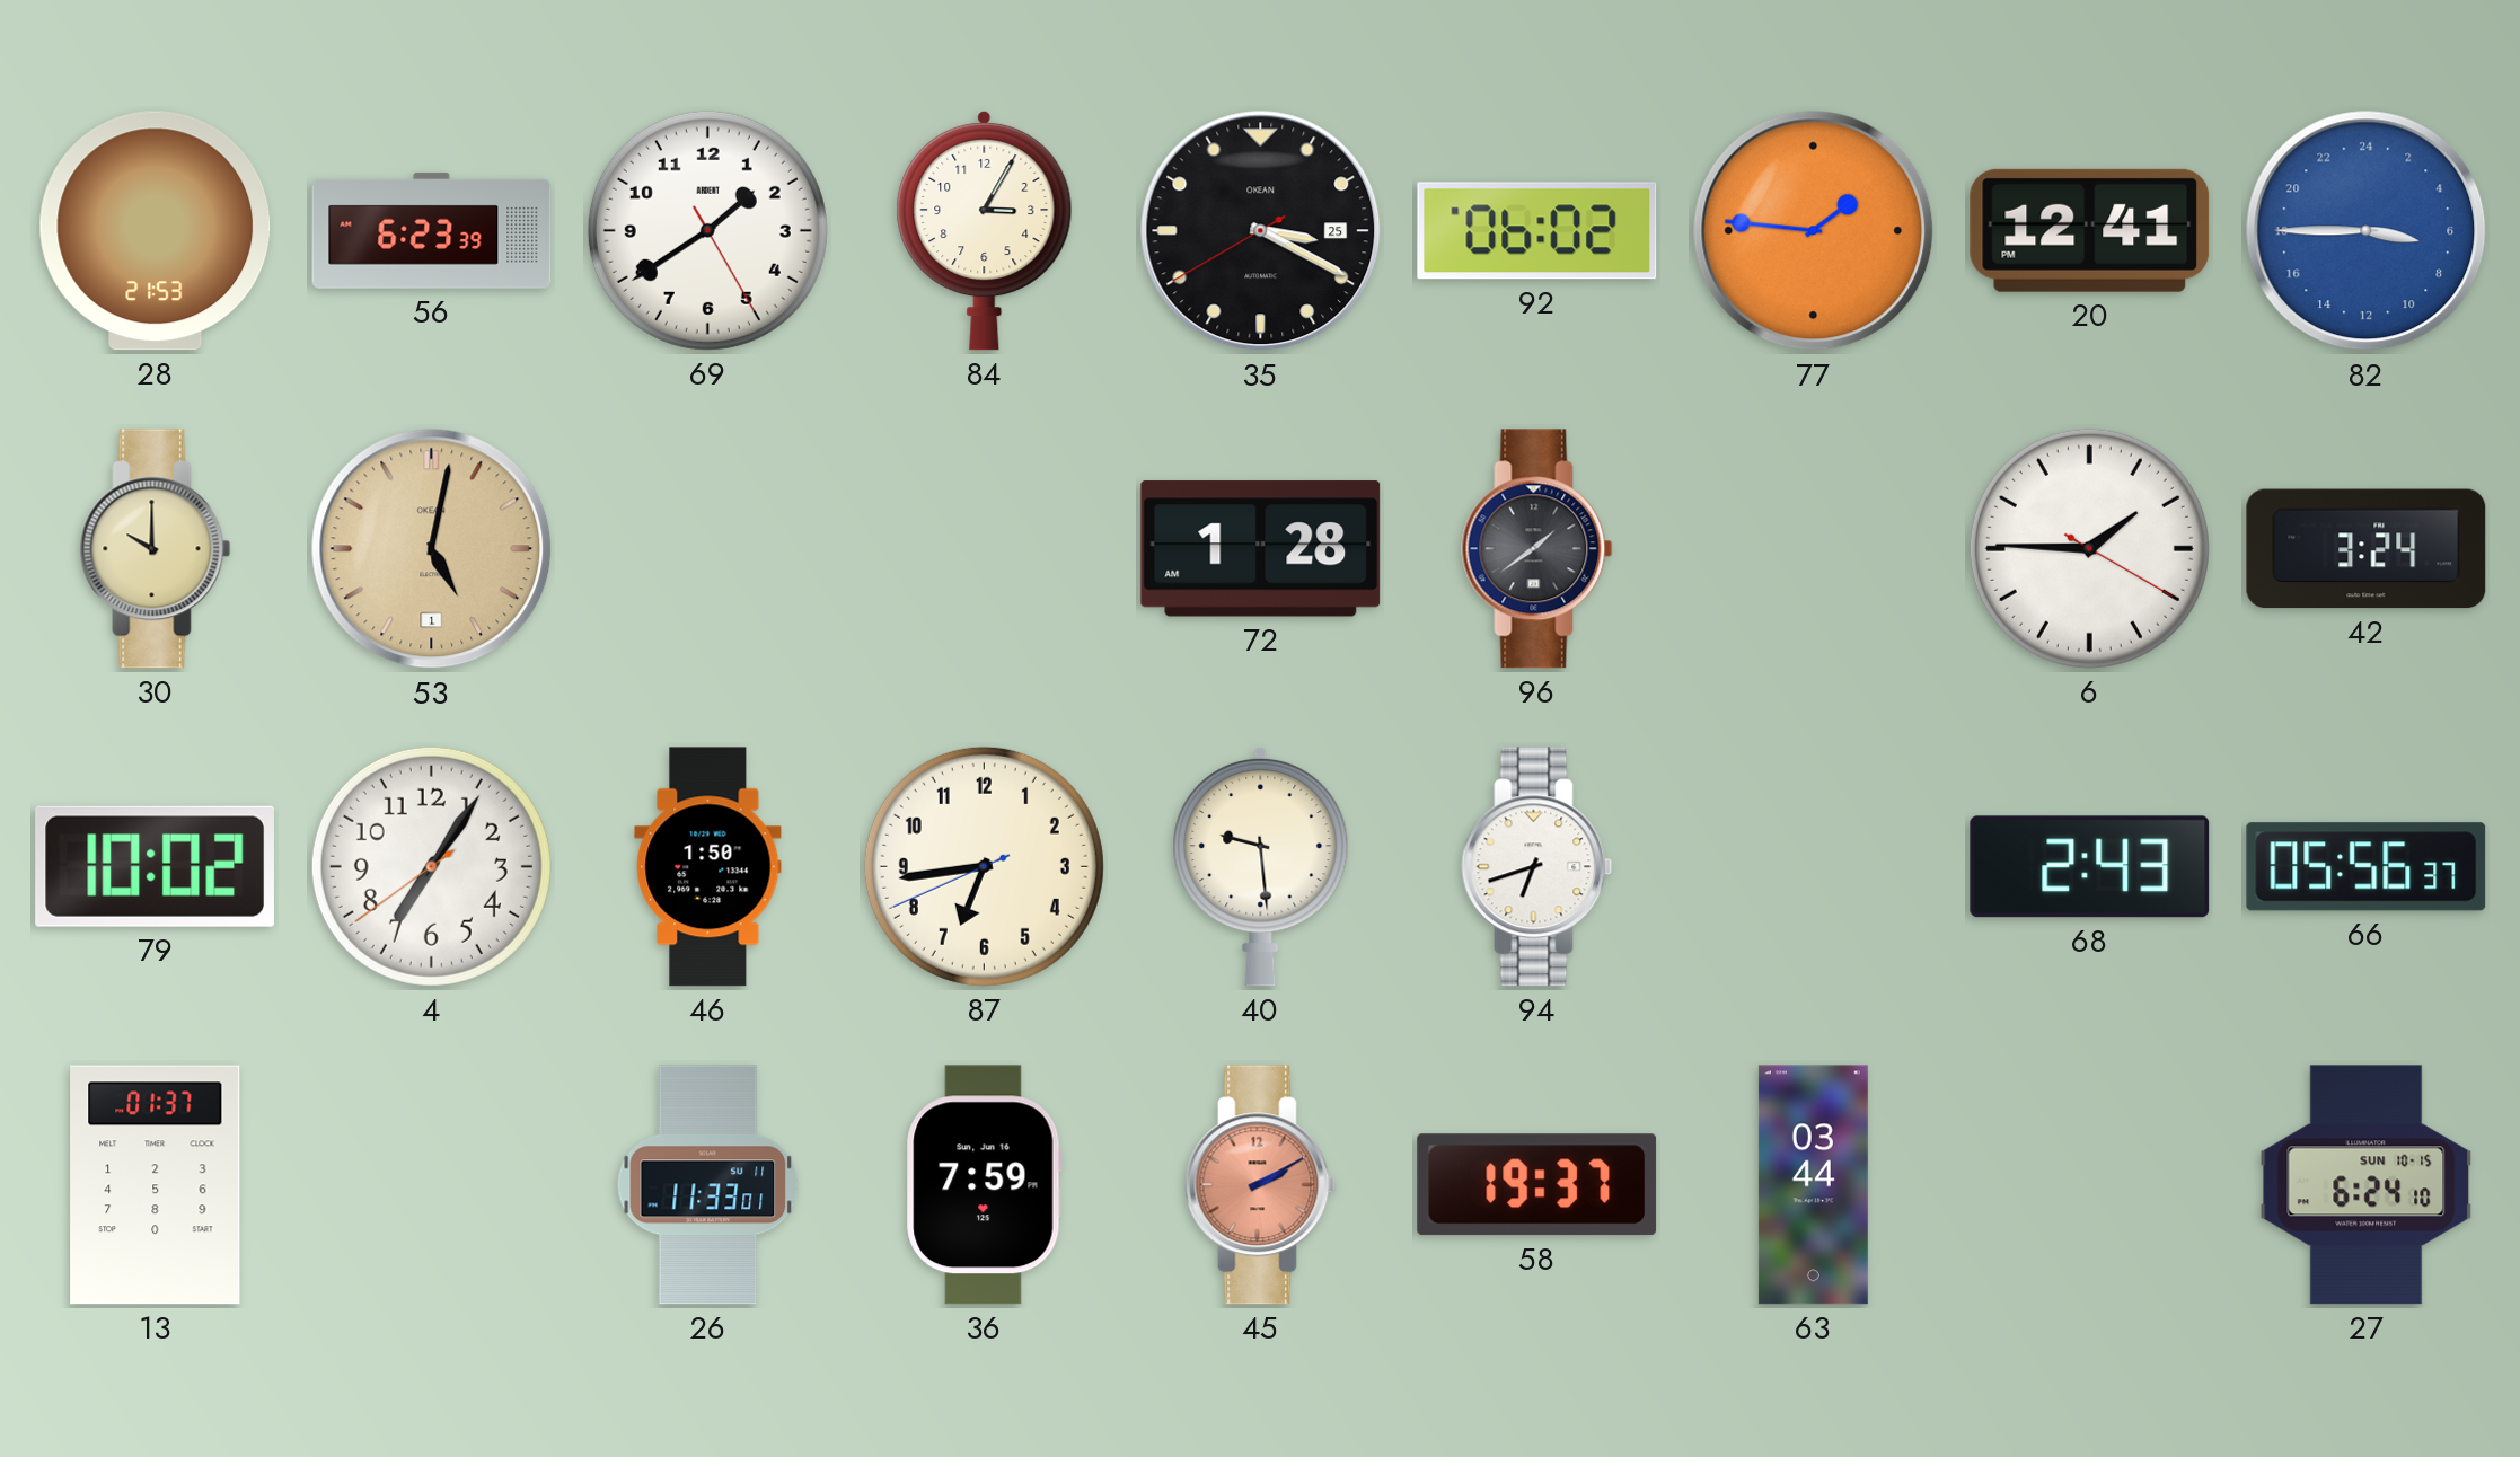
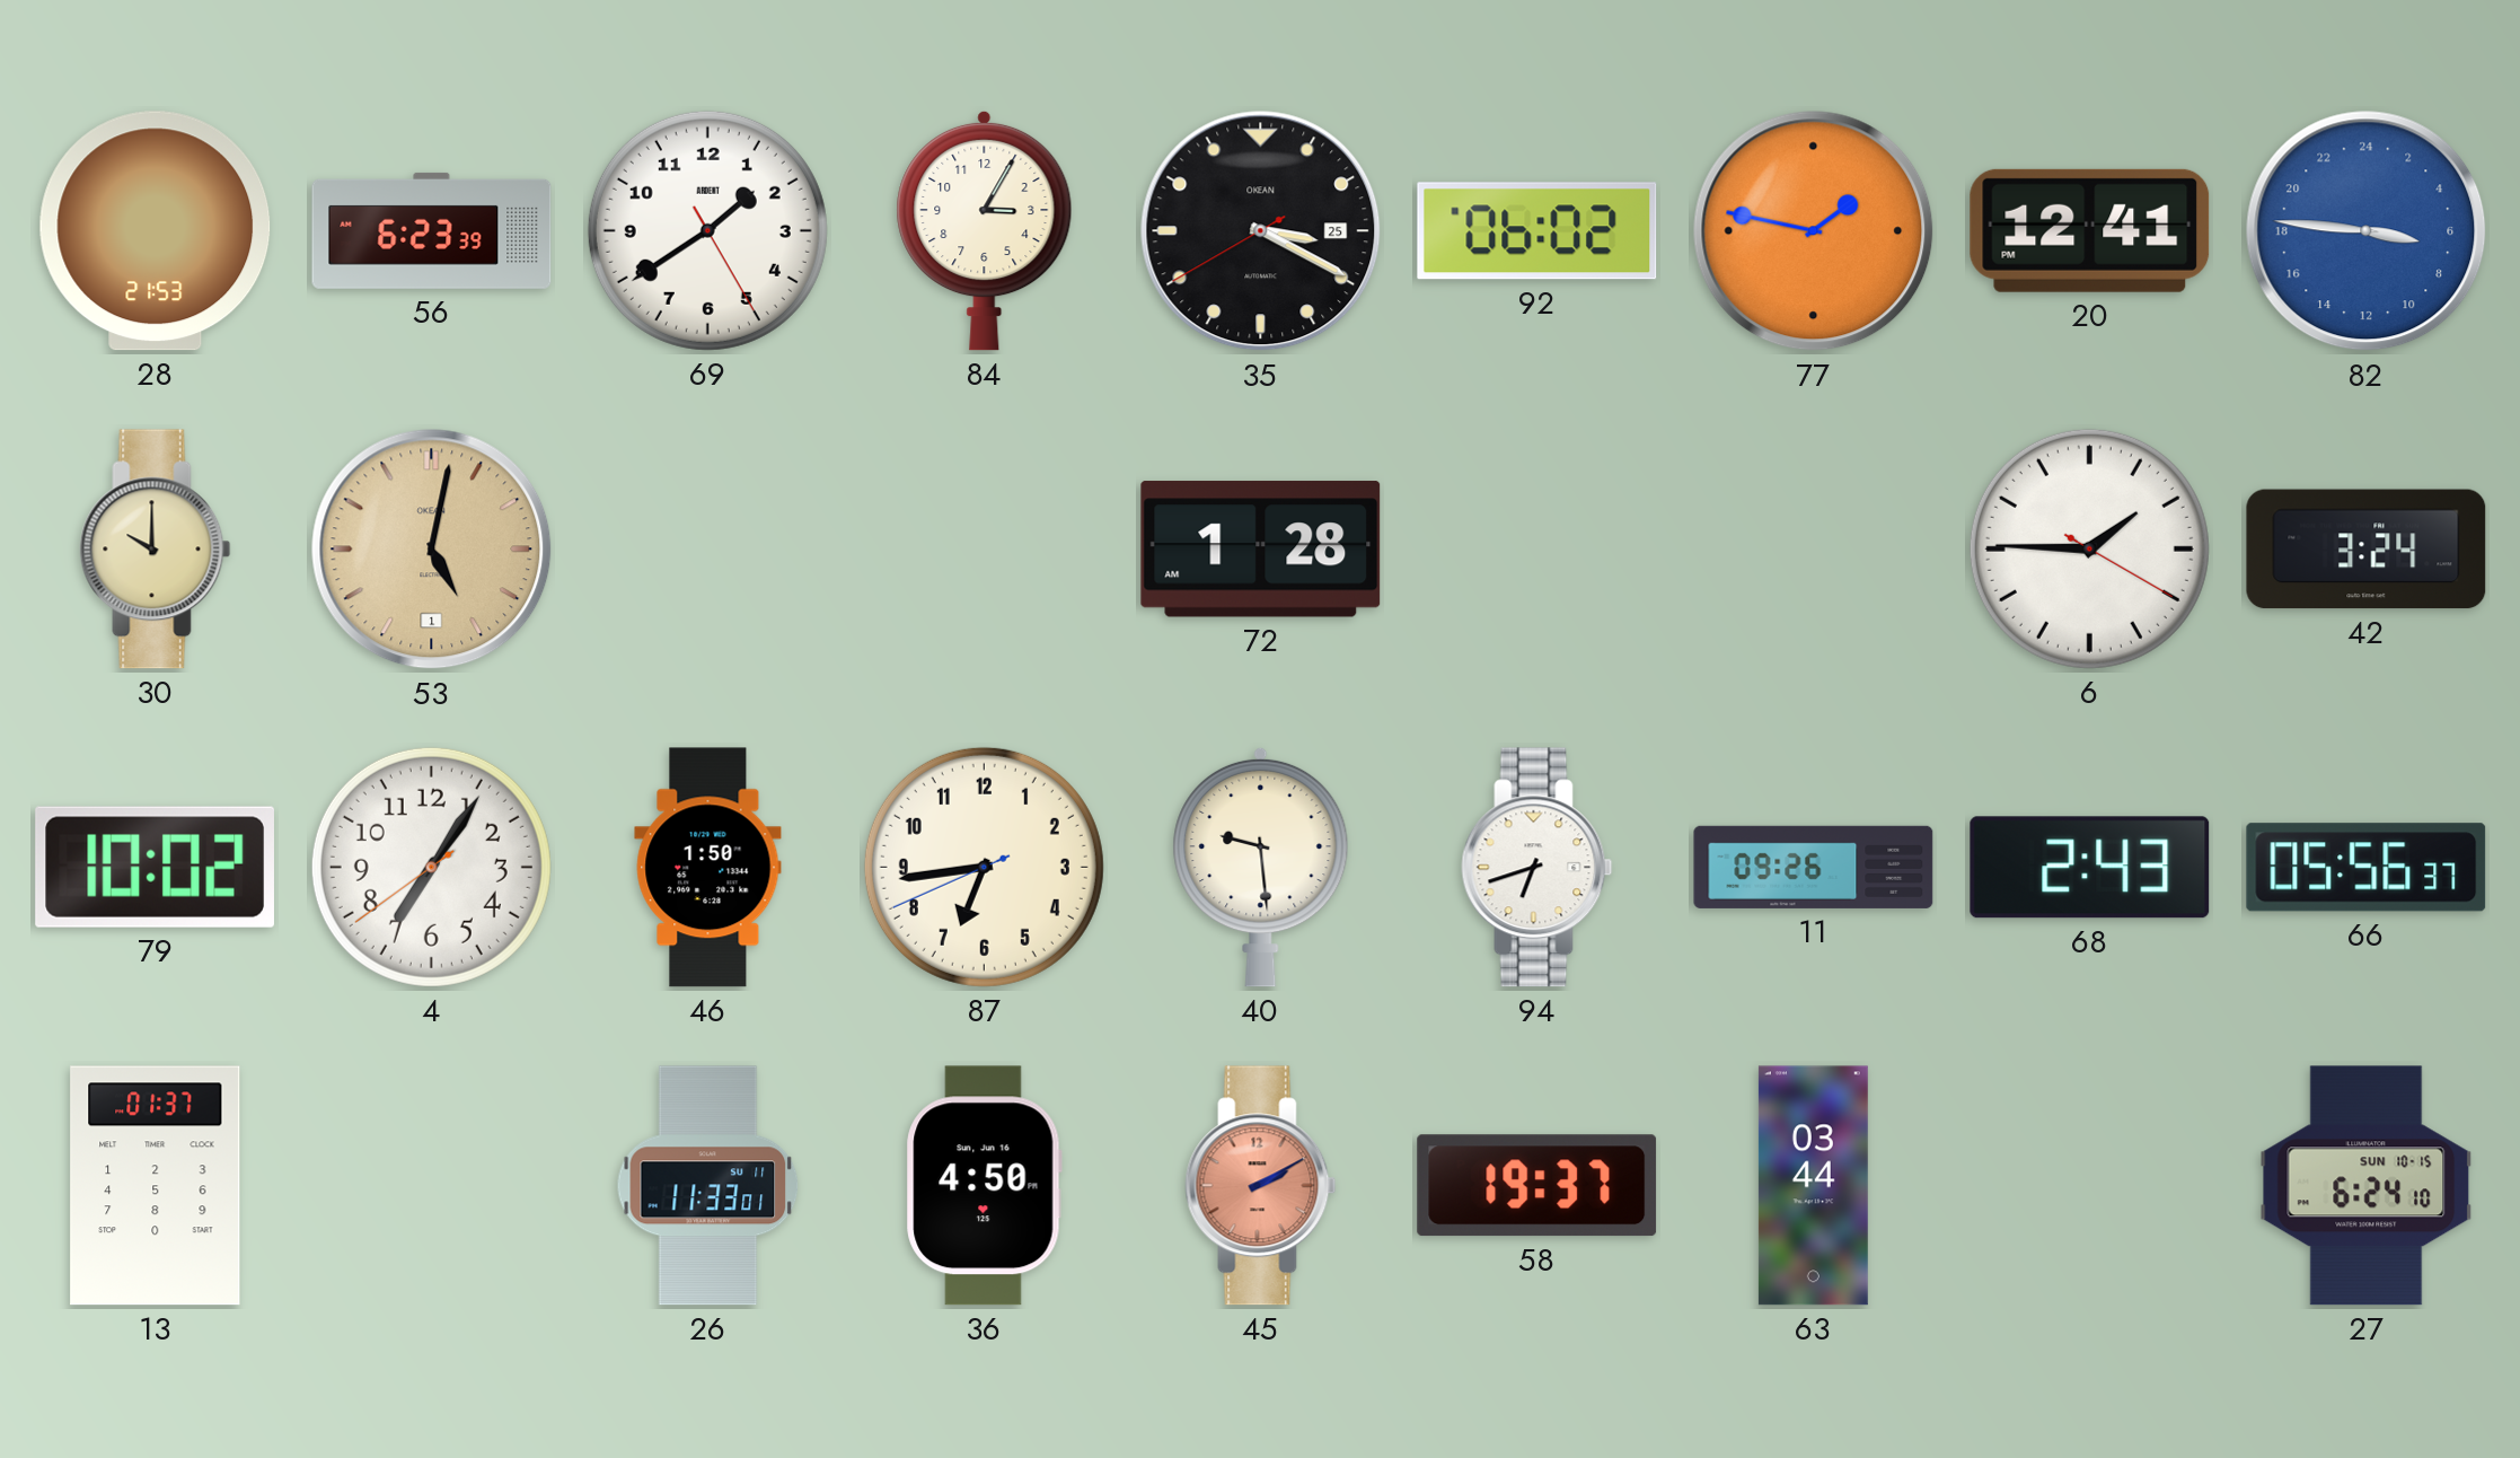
77: 1:46 -> 1:47 (1814, 231)
82: 6:45 -> 6:46 (2367, 231)
96: 1:39 -> none (1537, 549)
11: none -> 09:26 (1814, 867)
36: 7:59 -> 4:50 (984, 1186)
